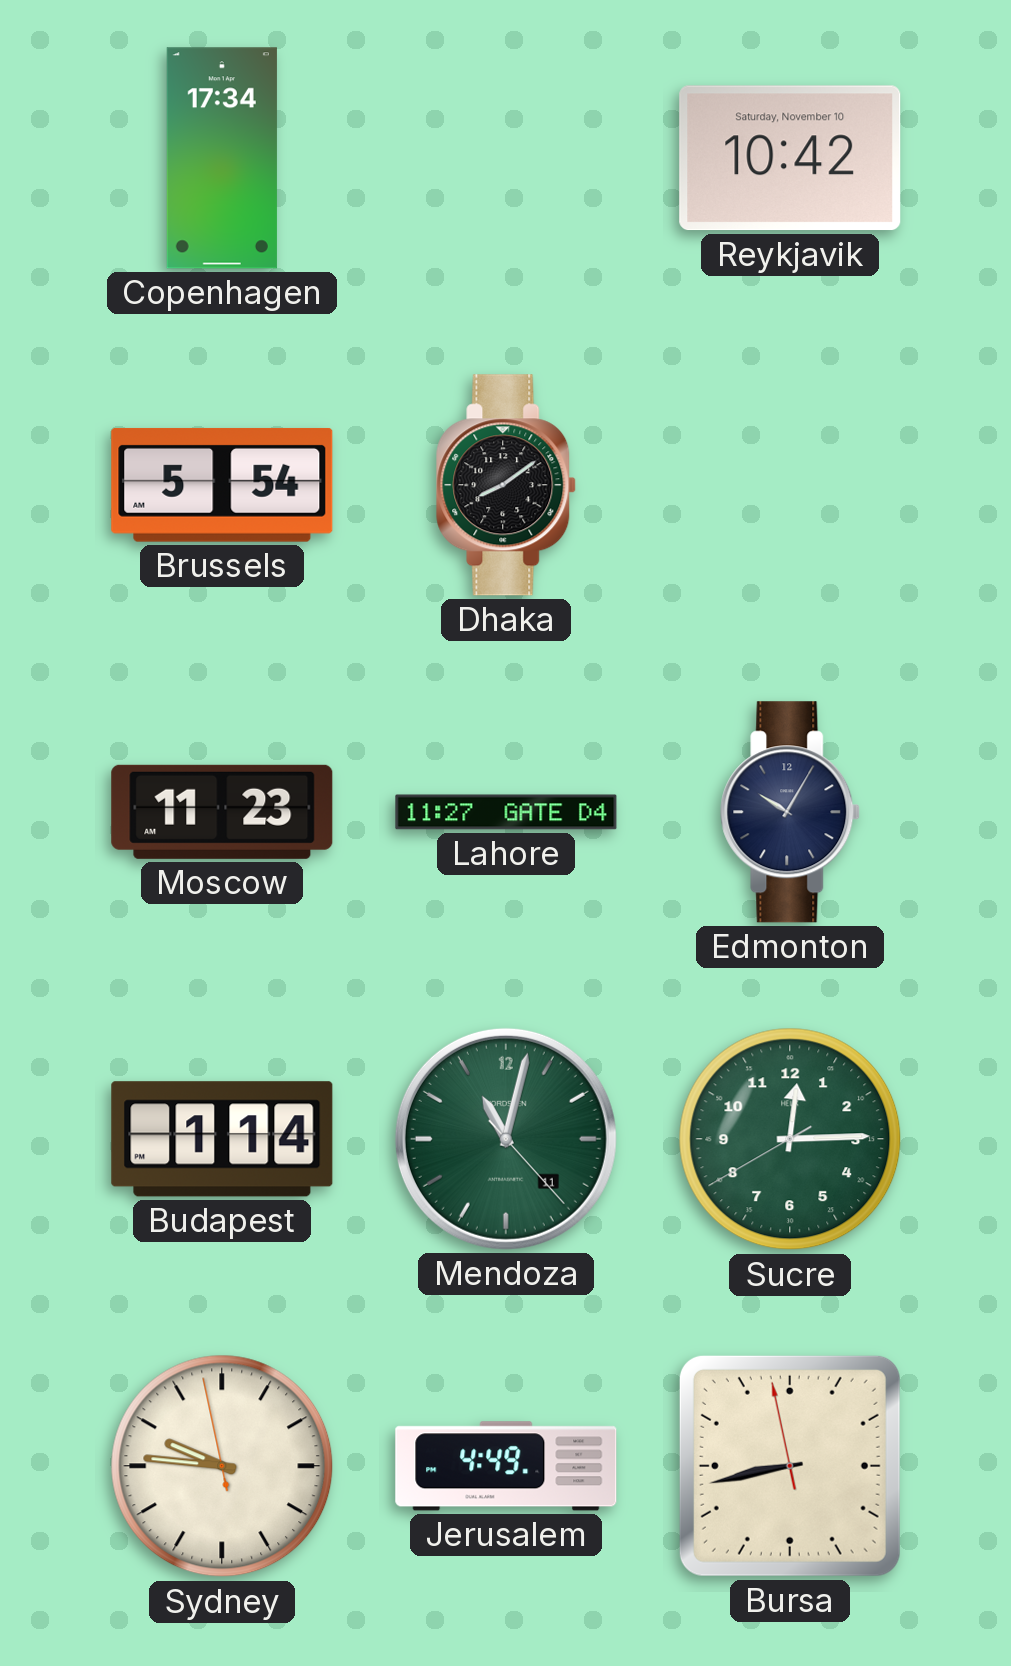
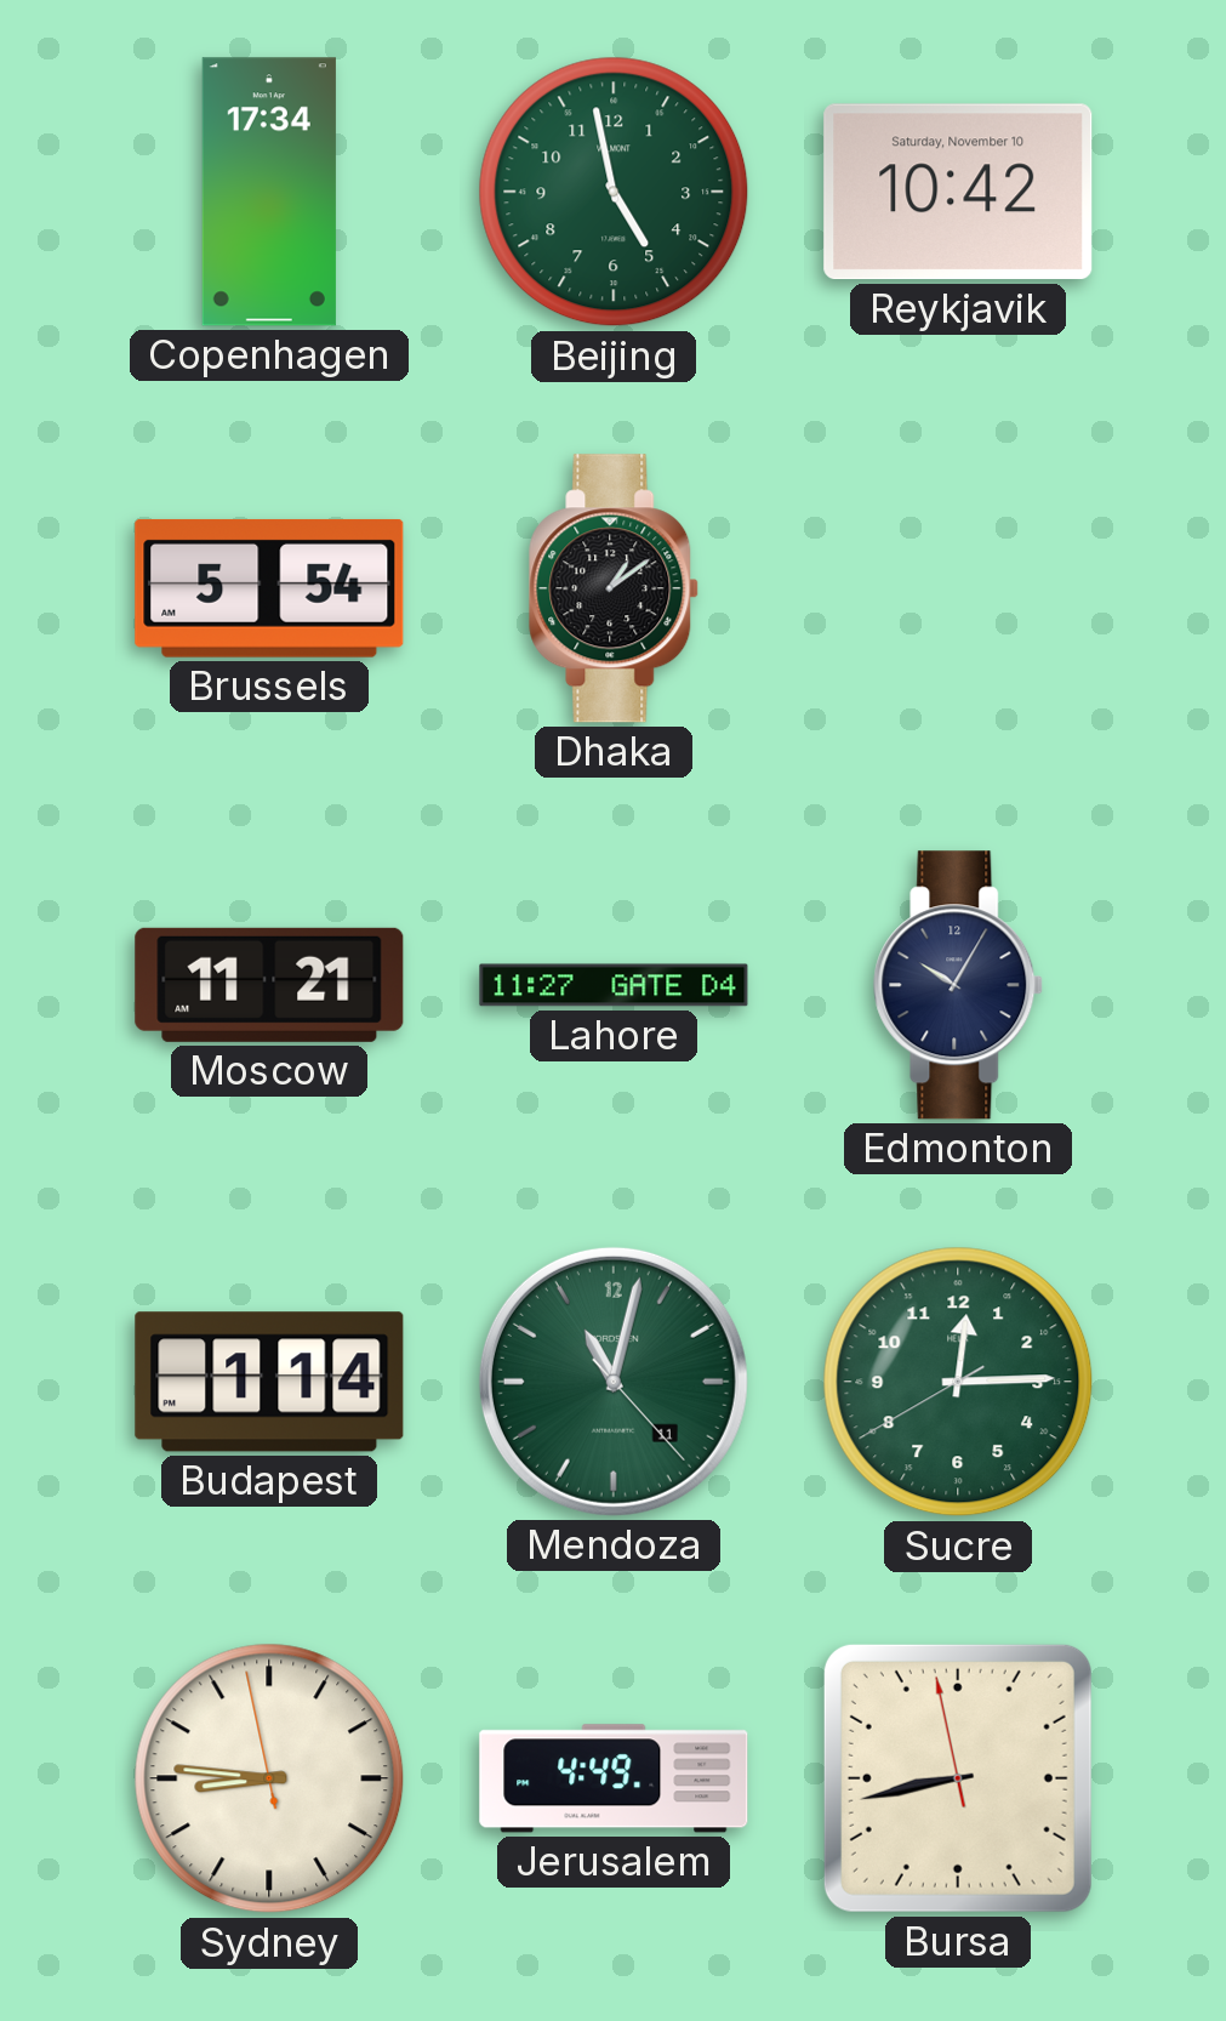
Beijing: none -> 4:58 (614, 192)
Dhaka: 8:09 -> 1:09 (615, 588)
Moscow: 11:23 -> 11:21 (269, 985)
Sydney: 9:45 -> 8:45 (269, 1778)
